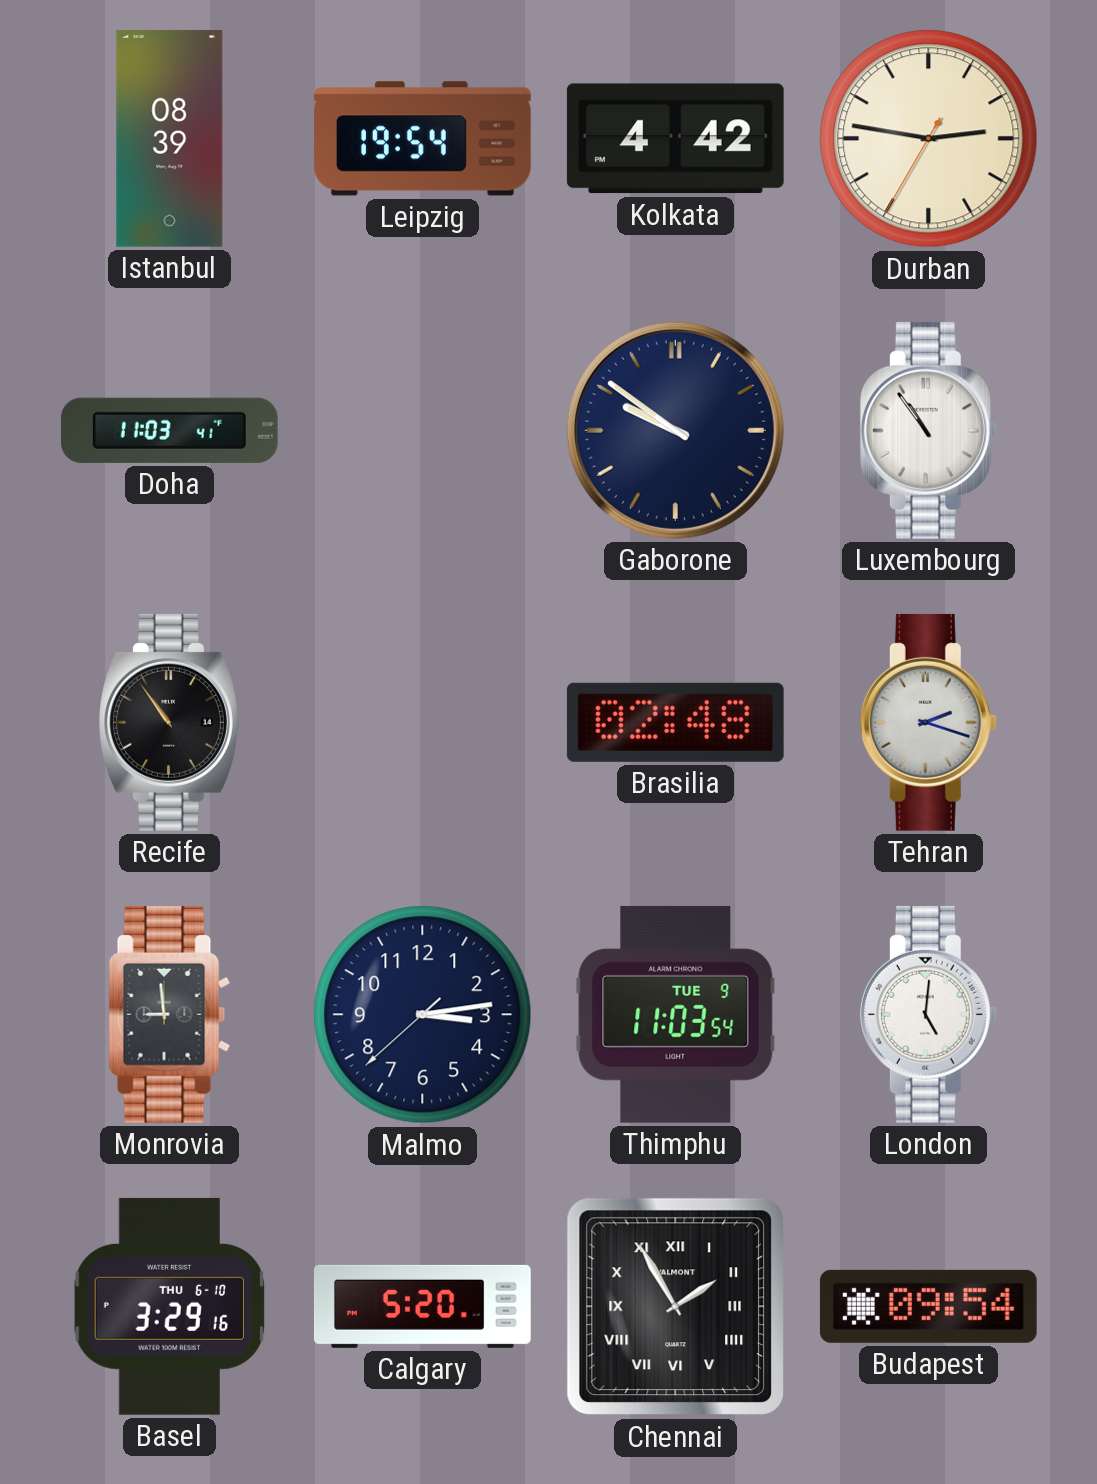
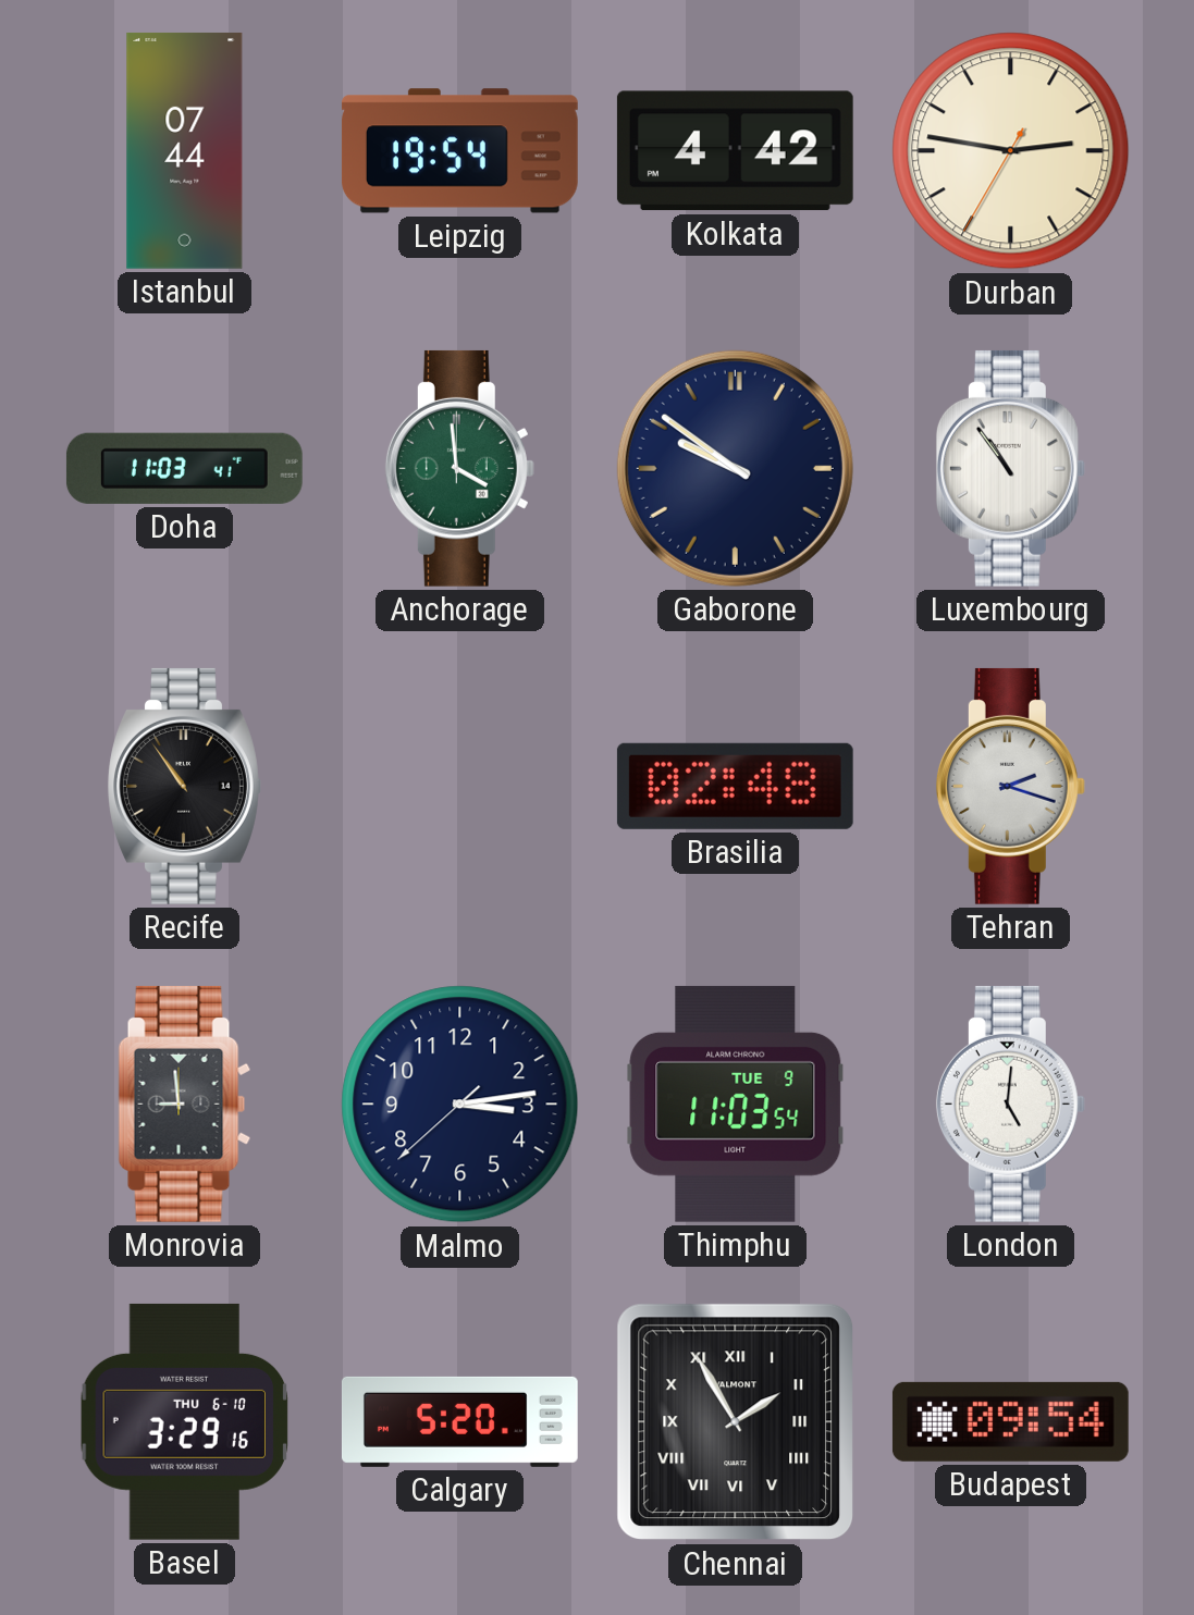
Istanbul: 08:39 -> 07:44 (185, 150)
Anchorage: none -> 3:59 (459, 468)
